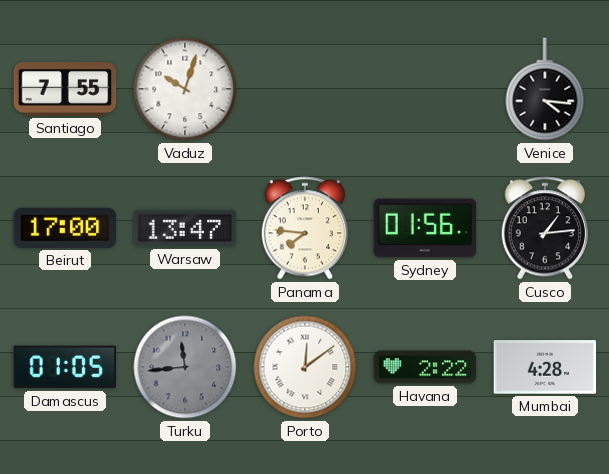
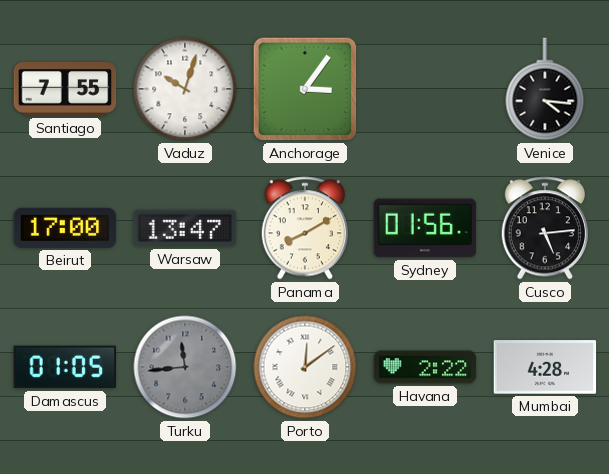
Anchorage: none -> 3:06 (305, 89)
Panama: 7:46 -> 8:10 (304, 228)
Cusco: 1:14 -> 5:14 (544, 228)
